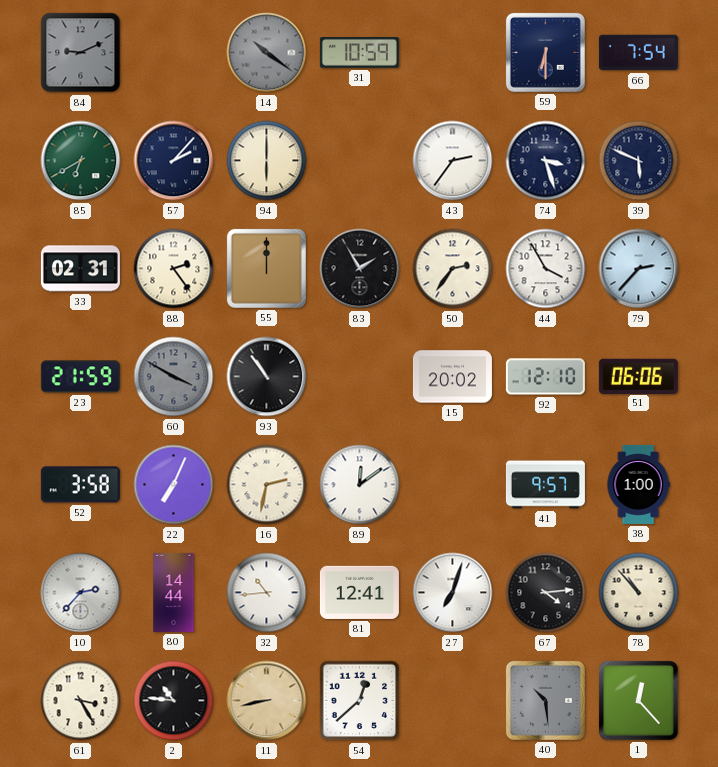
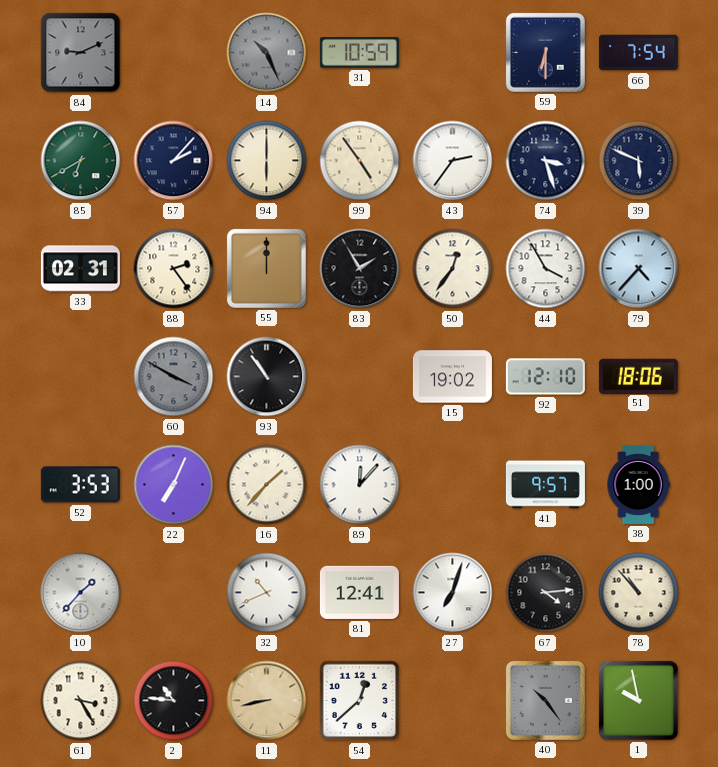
14: 10:21 -> 10:26 (267, 53)
99: none -> 4:54 (360, 161)
50: 2:36 -> 12:36 (453, 269)
79: 2:37 -> 4:37 (639, 269)
23: 21:59 -> none (80, 377)
15: 20:02 -> 19:02 (452, 377)
51: 06:06 -> 18:06 (638, 376)
52: 3:58 -> 3:53 (80, 485)
16: 2:32 -> 1:37 (267, 485)
89: 12:09 -> 12:07 (360, 485)
10: 2:37 -> 1:37 (81, 593)
80: 14:44 -> none (174, 592)
32: 10:44 -> 10:41 (267, 593)
40: 10:29 -> 10:24 (545, 700)
1: 12:23 -> 9:58 (638, 700)
